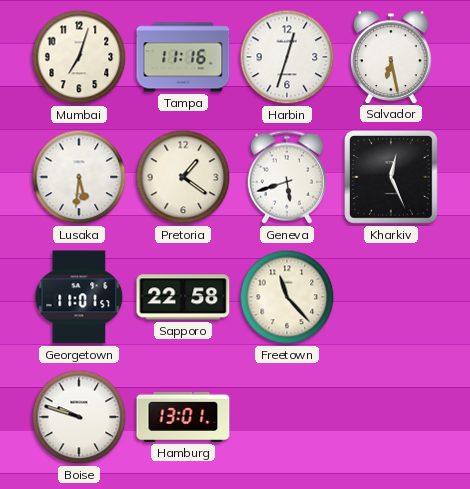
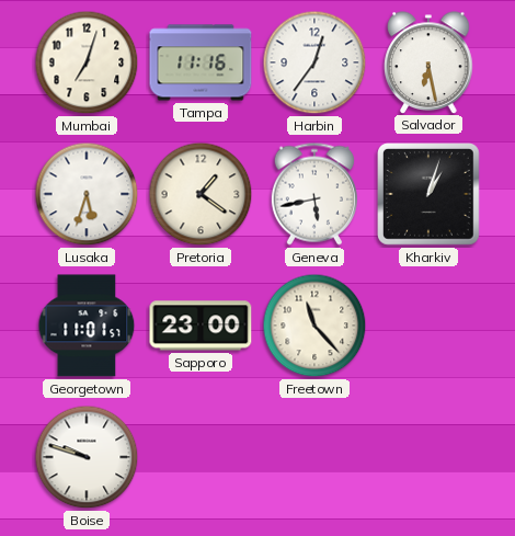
Harbin: 12:33 -> 12:36 (314, 62)
Lusaka: 5:31 -> 5:33 (87, 194)
Geneva: 5:42 -> 5:43 (314, 194)
Kharkiv: 12:26 -> 1:03 (430, 195)
Sapporo: 22:58 -> 23:00 (201, 326)
Hamburg: 13:01 -> none (183, 417)
